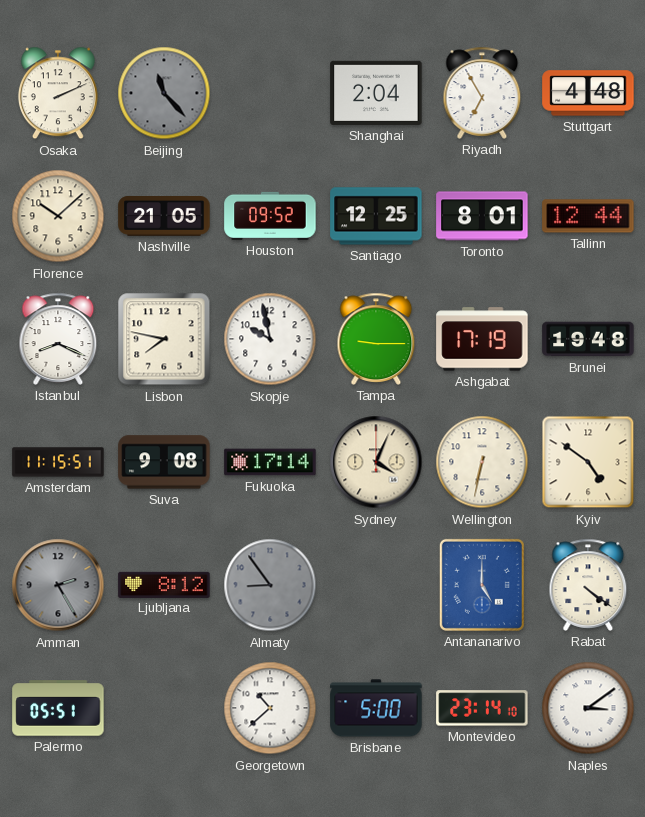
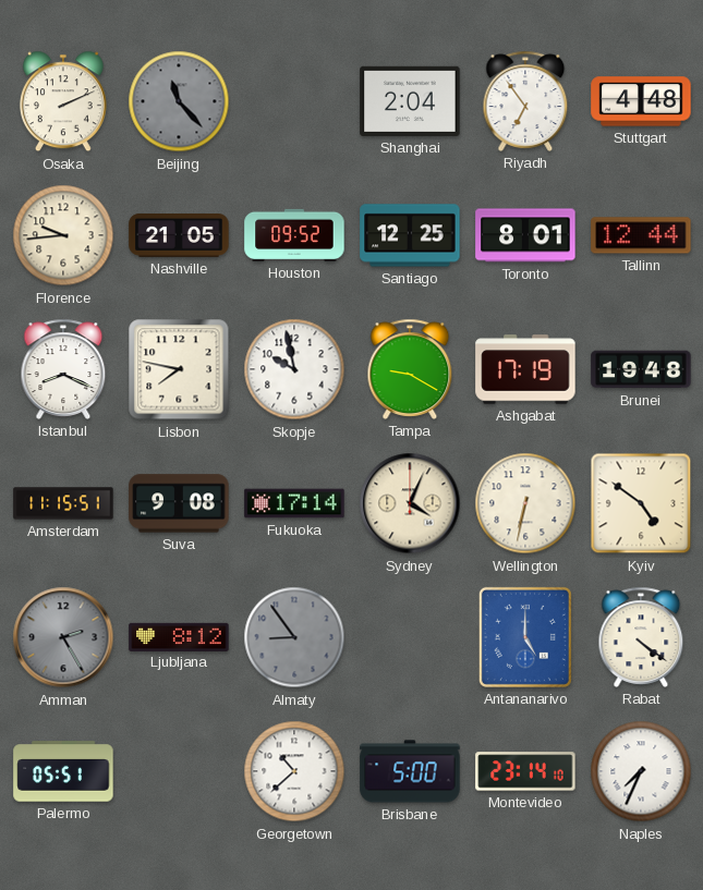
Riyadh: 6:55 -> 6:54 (525, 101)
Florence: 10:08 -> 9:44 (63, 235)
Tampa: 9:15 -> 9:20 (410, 369)
Naples: 3:09 -> 7:34 (641, 771)
